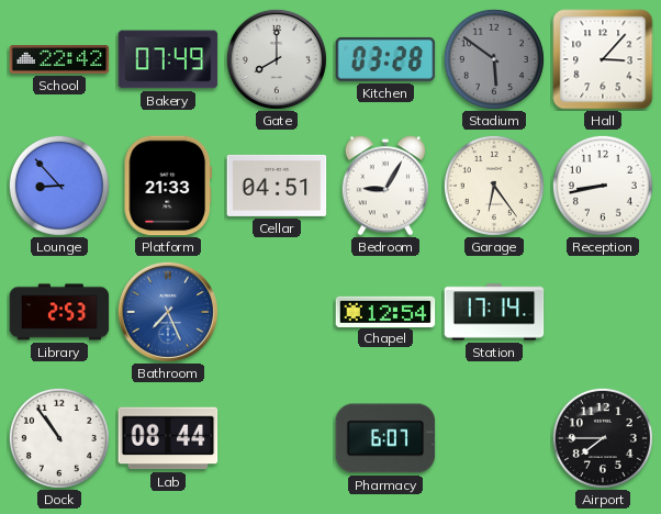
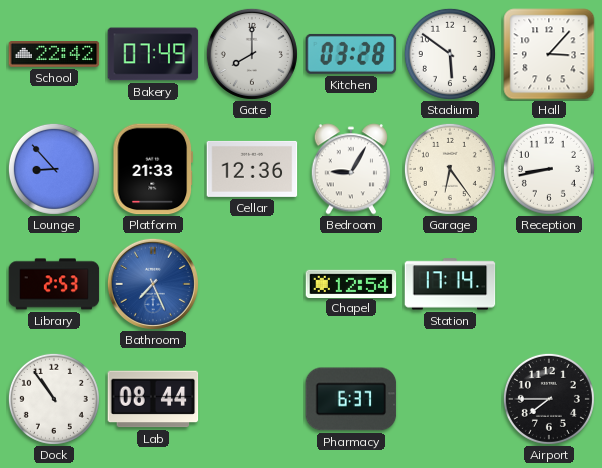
Stadium dial: grey -> white (450, 54)
Cellar: 04:51 -> 12:36 (252, 169)
Pharmacy: 6:07 -> 6:37 (351, 399)
